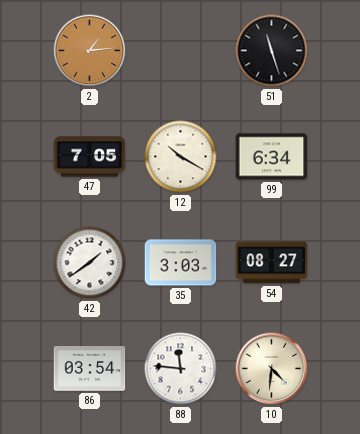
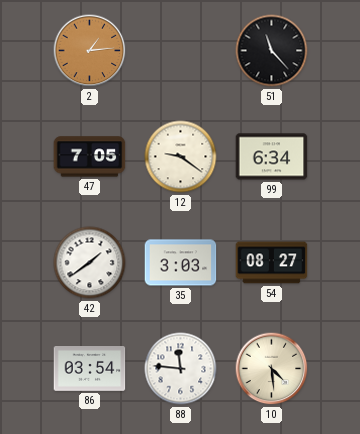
51: 11:27 -> 11:23 (272, 51)
12: 10:20 -> 9:21 (181, 157)
10: 4:31 -> 4:29 (272, 369)
